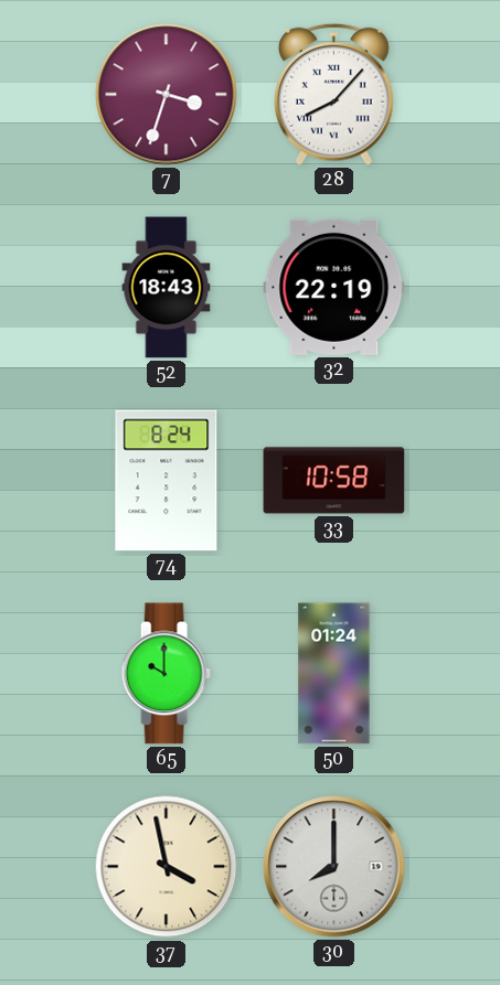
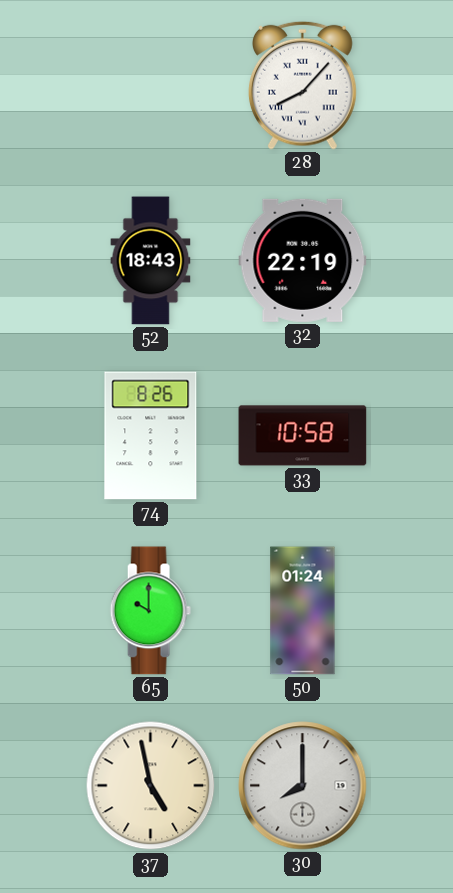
7: 3:33 -> none (167, 95)
74: 8:24 -> 8:26 (151, 436)
37: 3:58 -> 4:58 (151, 786)
